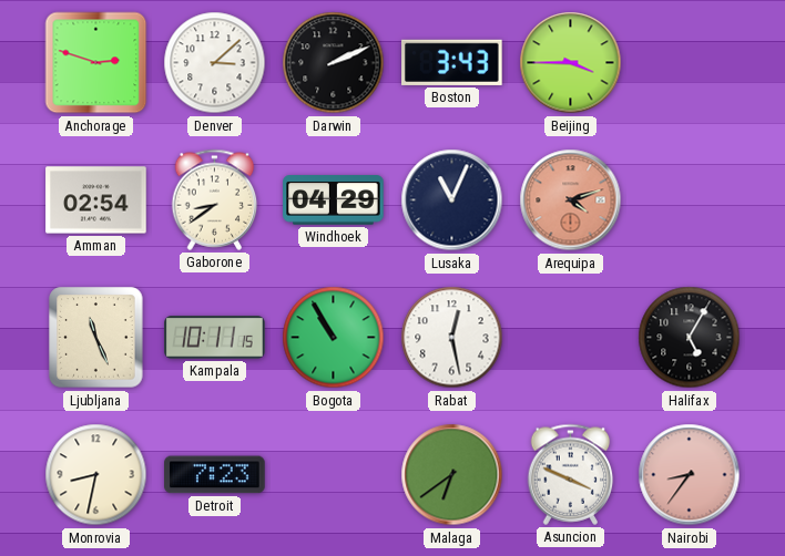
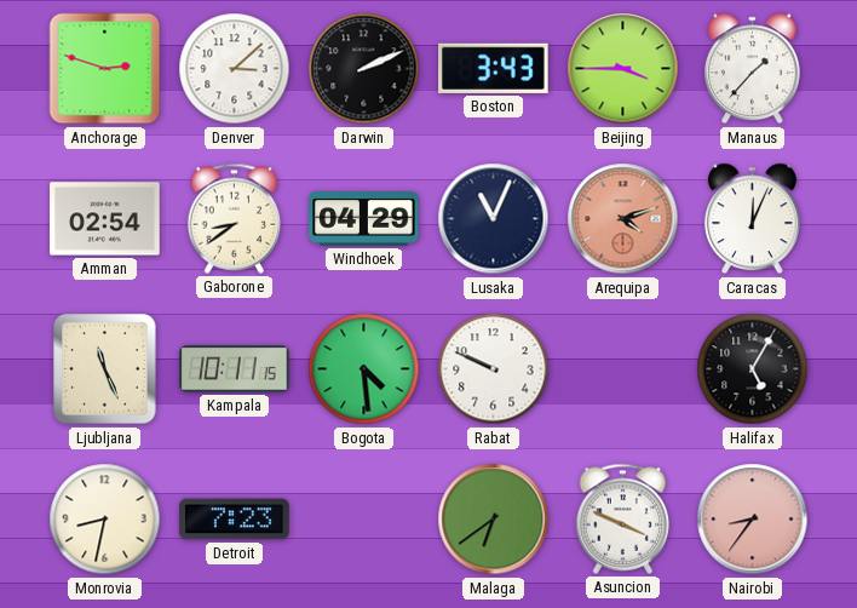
Manaus: none -> 1:37 (752, 69)
Caracas: none -> 12:04 (752, 219)
Bogota: 10:55 -> 4:29 (364, 369)
Rabat: 12:28 -> 9:49 (494, 369)
